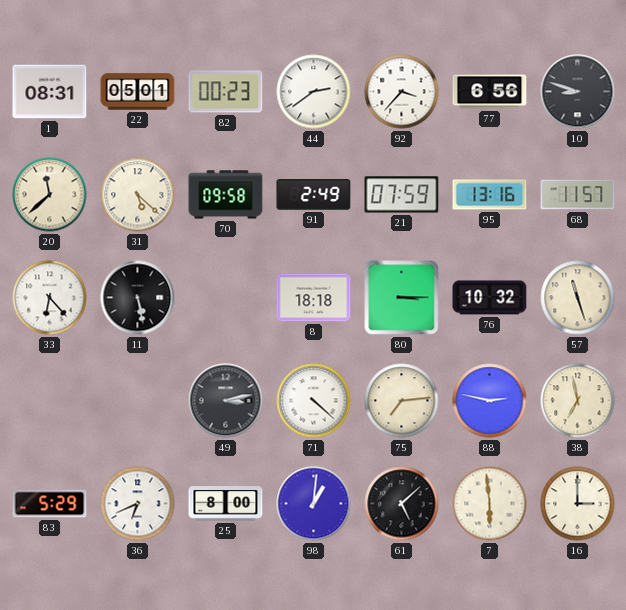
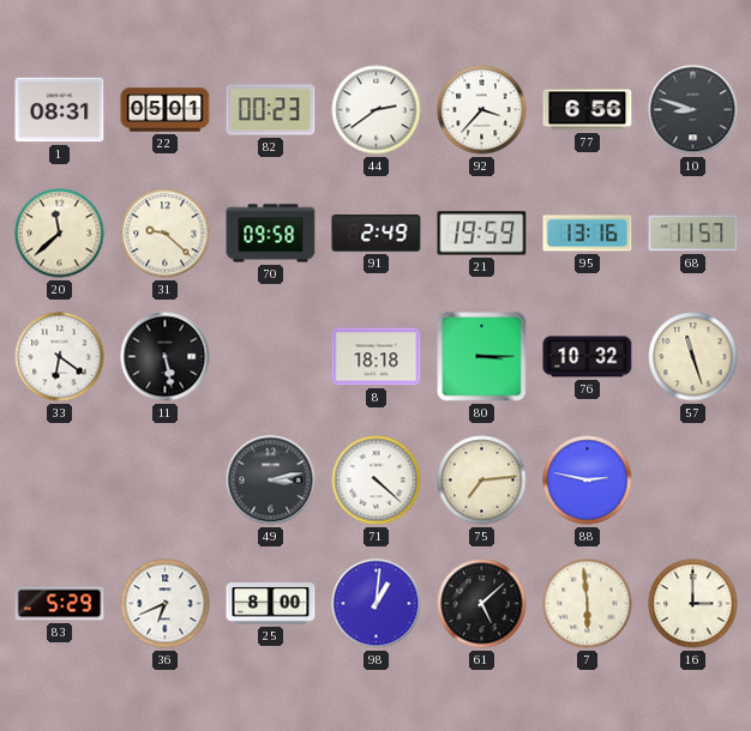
31: 5:22 -> 9:22 (166, 234)
21: 07:59 -> 19:59 (482, 234)
33: 6:23 -> 6:21 (60, 357)
38: 6:58 -> none (578, 401)
